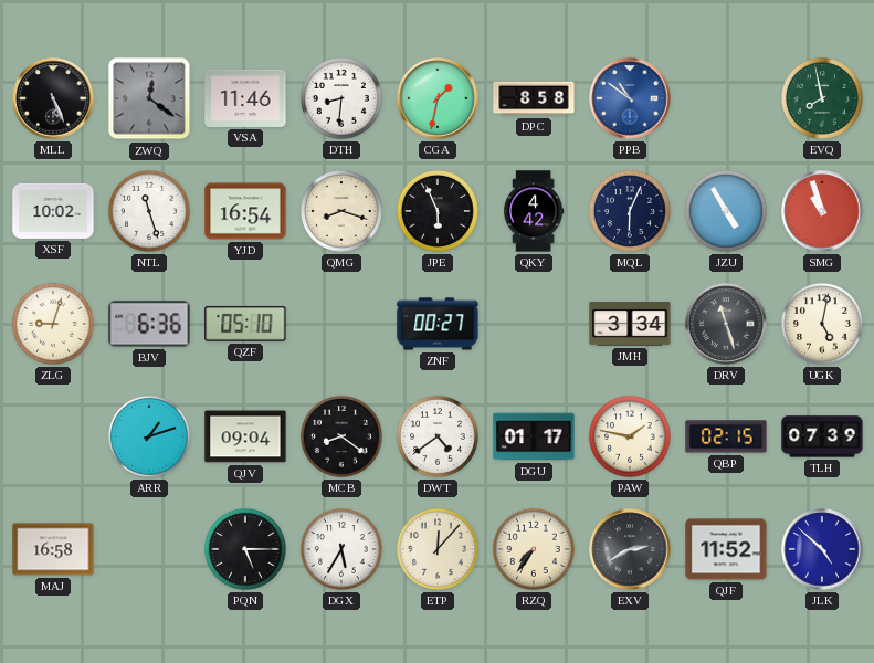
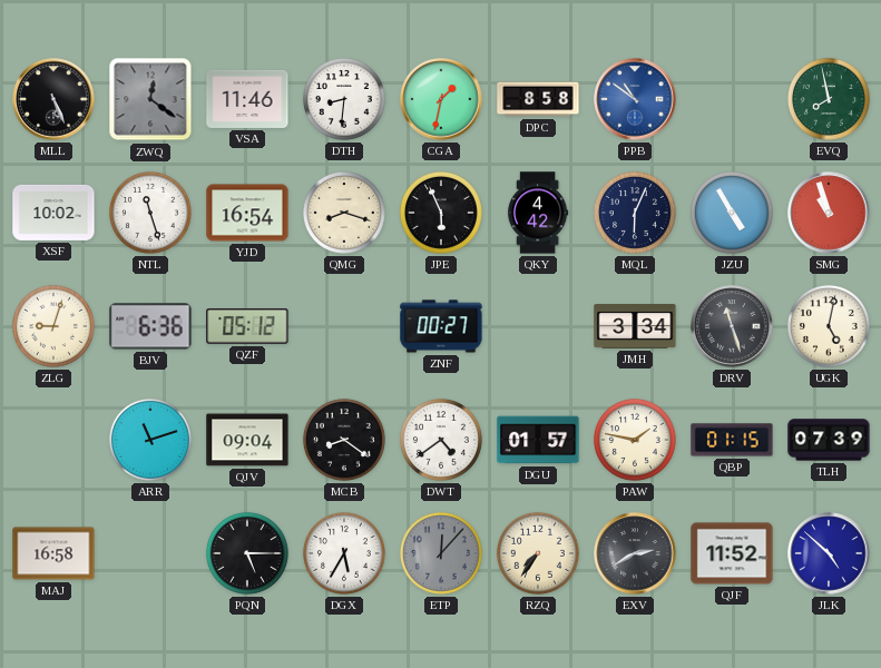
QZF: 05:10 -> 05:12 (247, 327)
ARR: 1:12 -> 11:12 (150, 440)
DGU: 01:17 -> 01:57 (538, 440)
QBP: 02:15 -> 01:15 (732, 440)
ETP dial: cream -> grey (441, 553)
